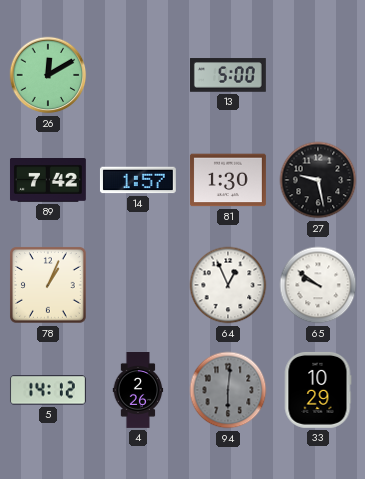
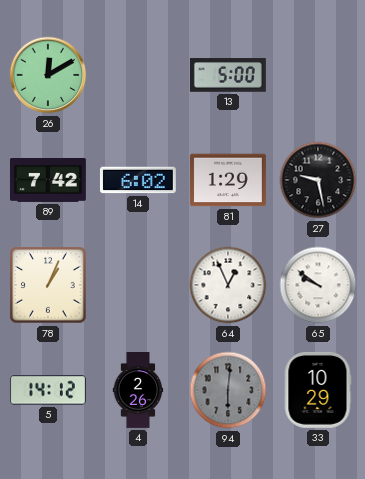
14: 1:57 -> 6:02 (138, 180)
81: 1:30 -> 1:29 (228, 180)
